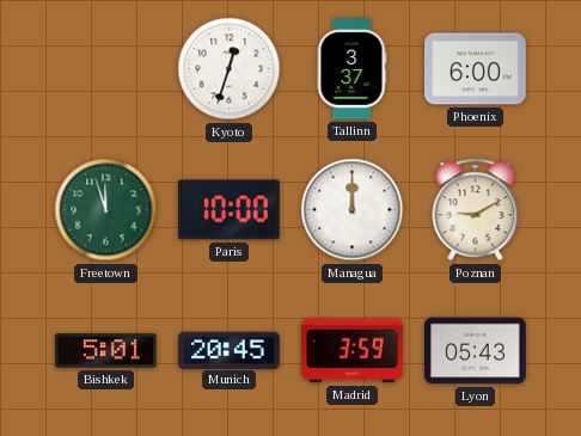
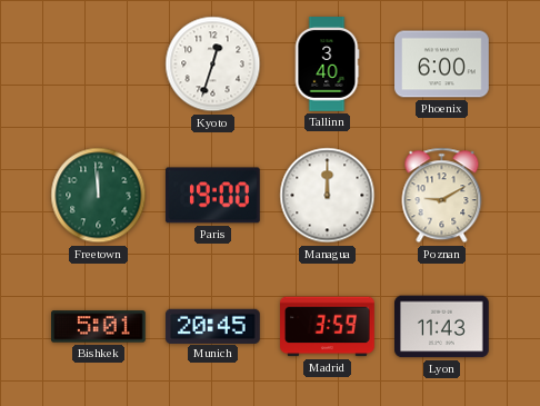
Tallinn: 3:37 -> 3:40 (327, 65)
Freetown: 11:57 -> 11:59 (99, 196)
Paris: 10:00 -> 19:00 (212, 196)
Lyon: 05:43 -> 11:43 (442, 327)
